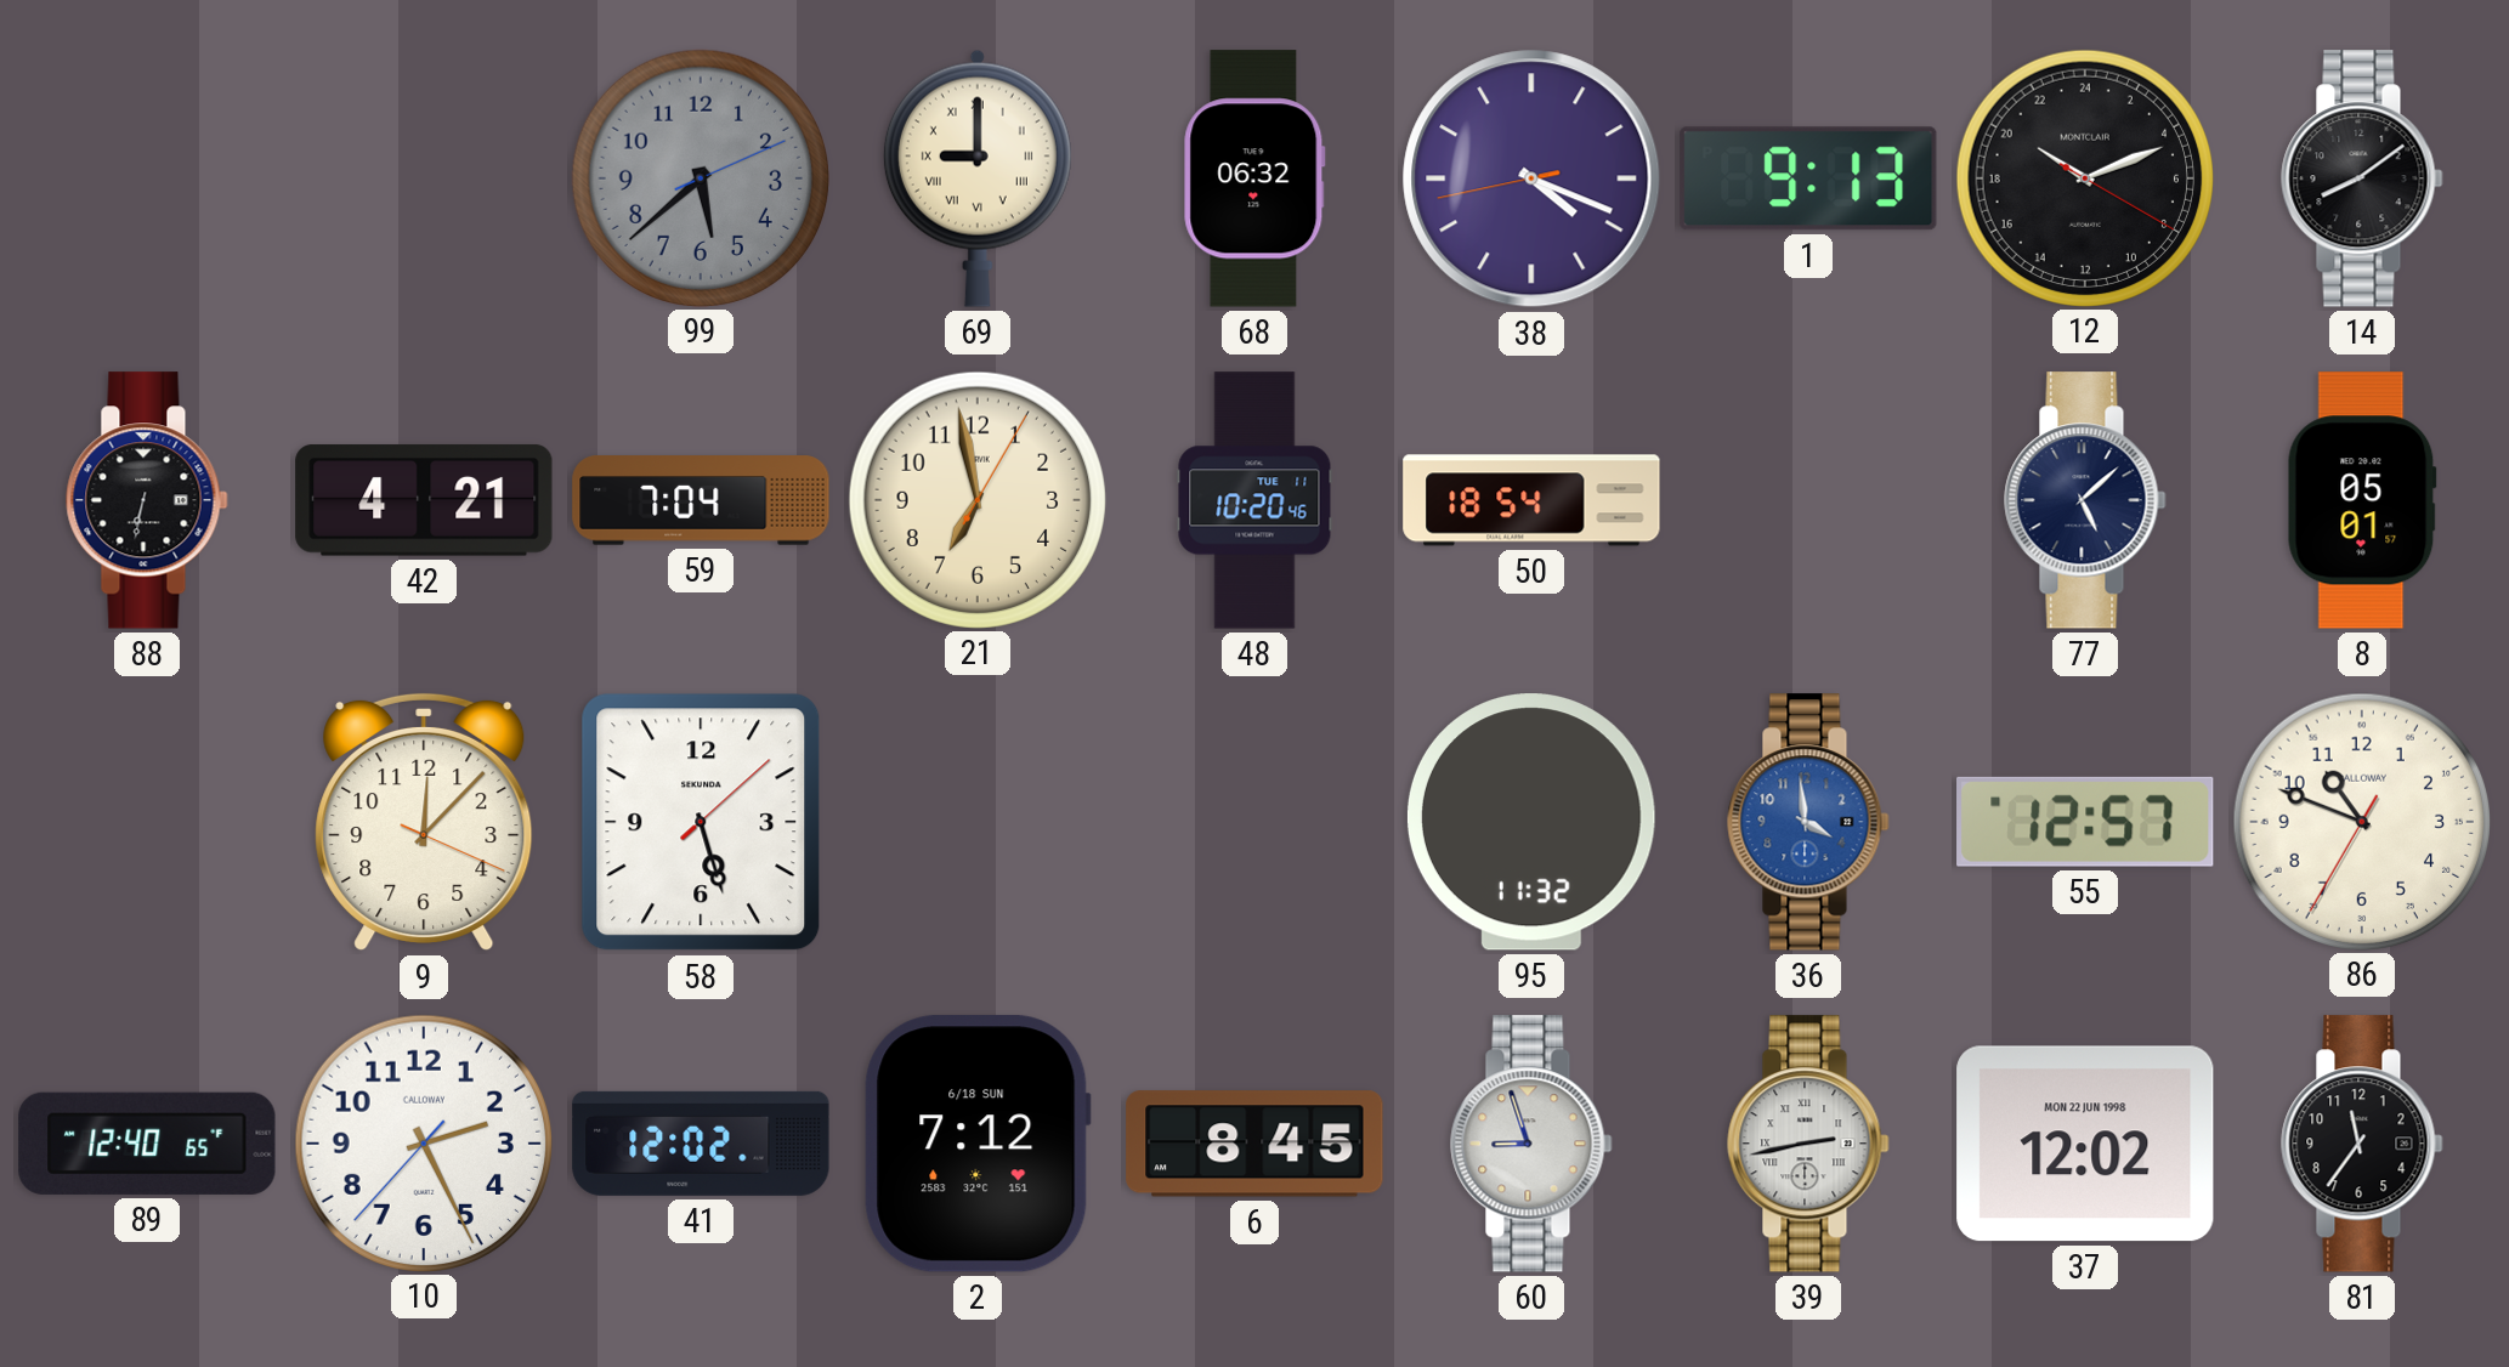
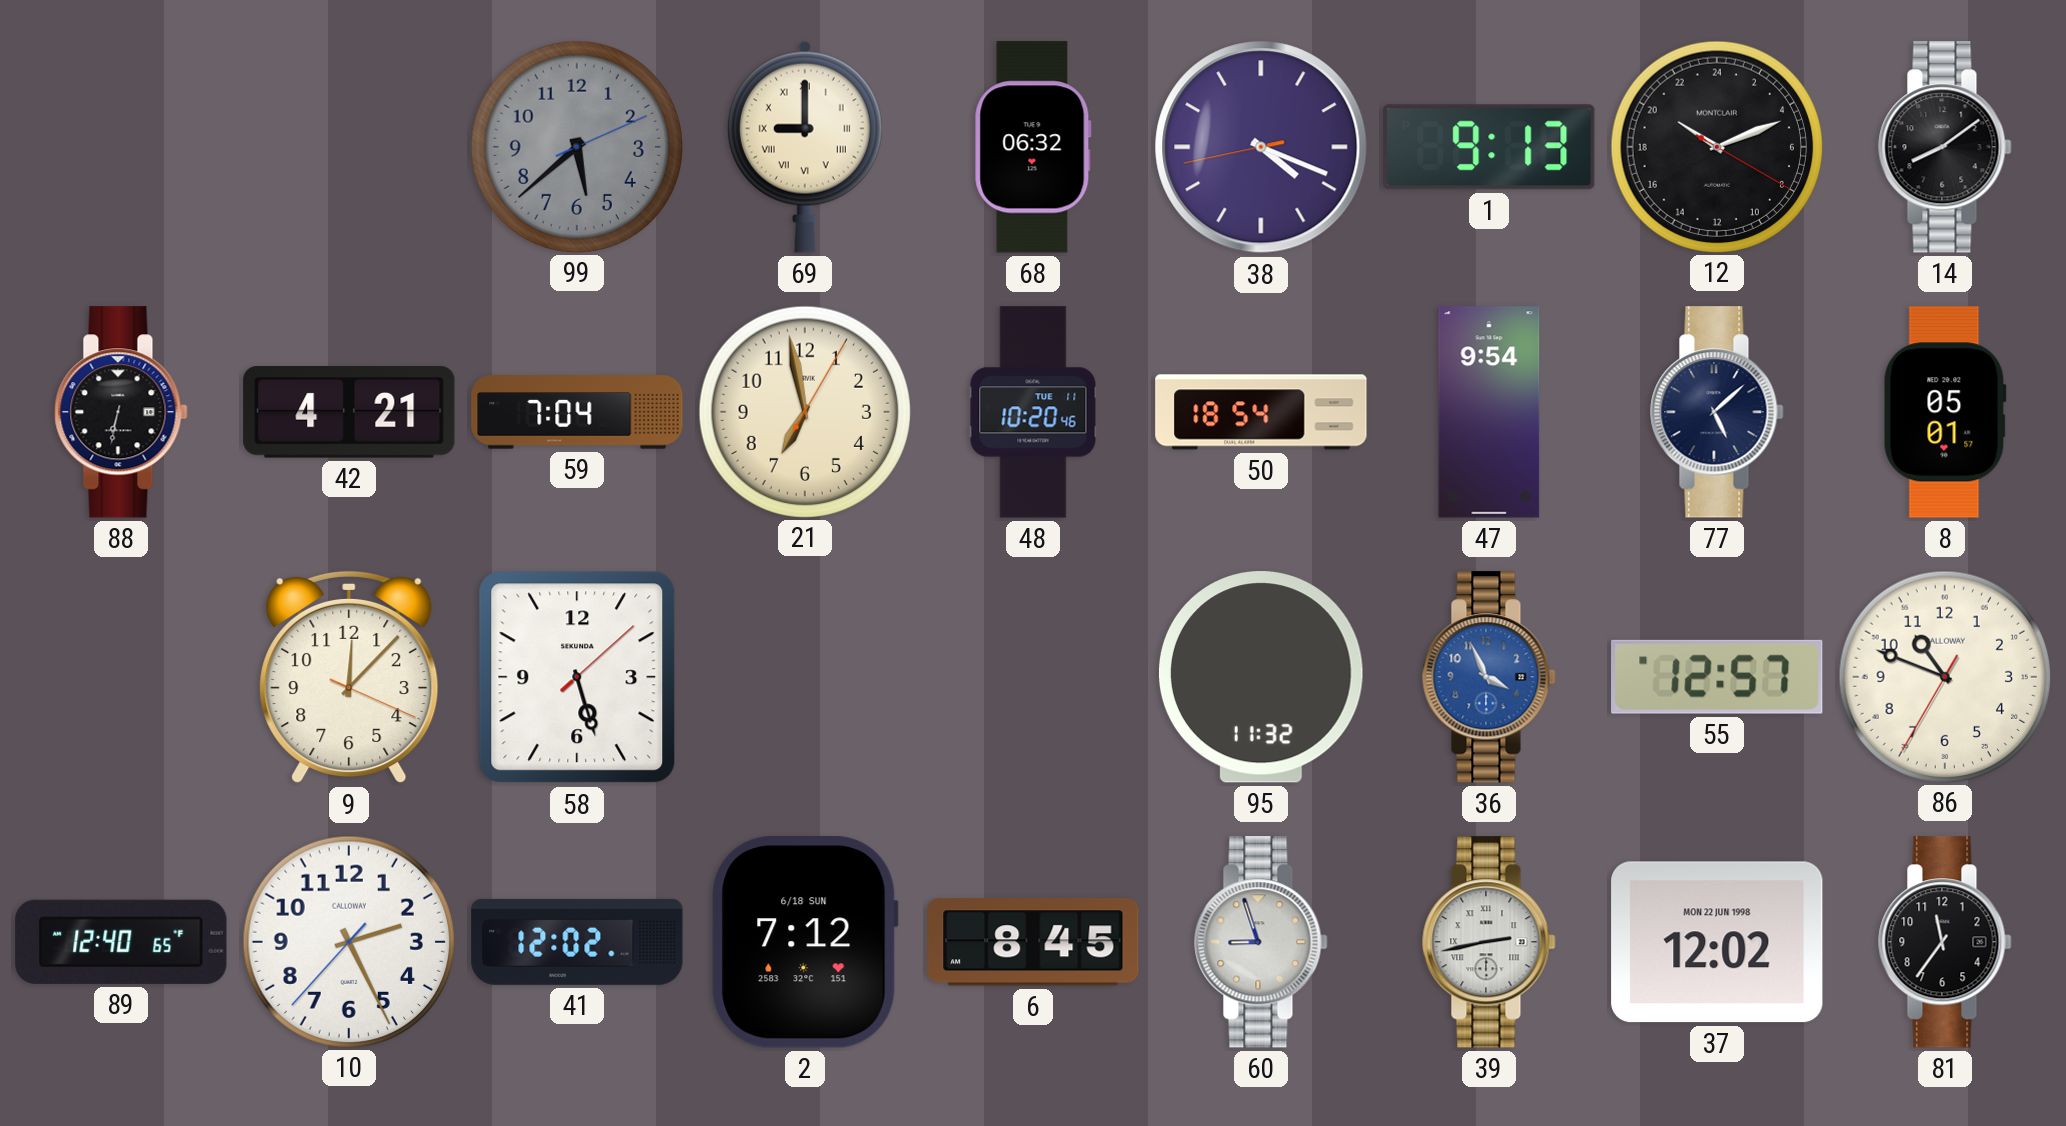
47: none -> 9:54 (1489, 412)
36: 3:59 -> 3:56 (1489, 677)
